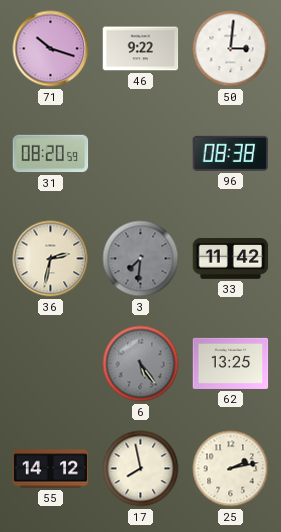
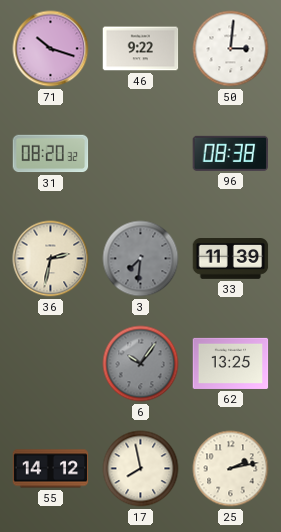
31: 08:20:59 -> 08:20:32 (51, 154)
33: 11:42 -> 11:39 (231, 259)
6: 5:24 -> 10:06 (141, 364)
